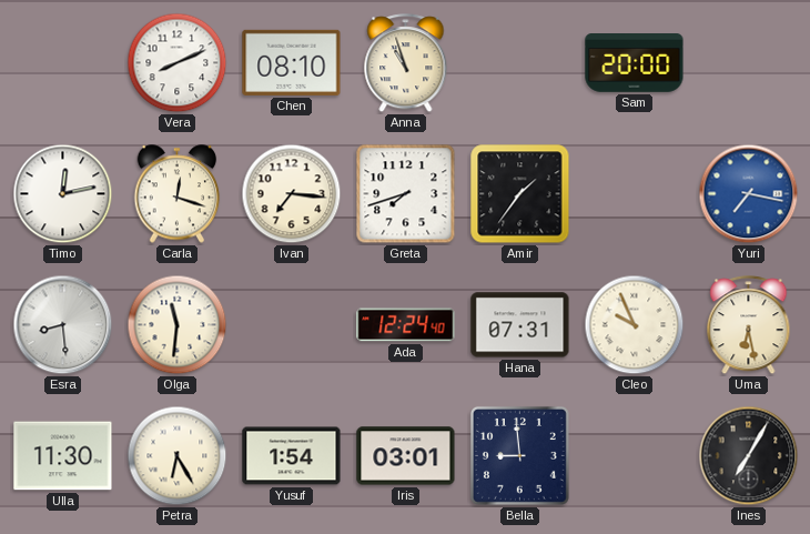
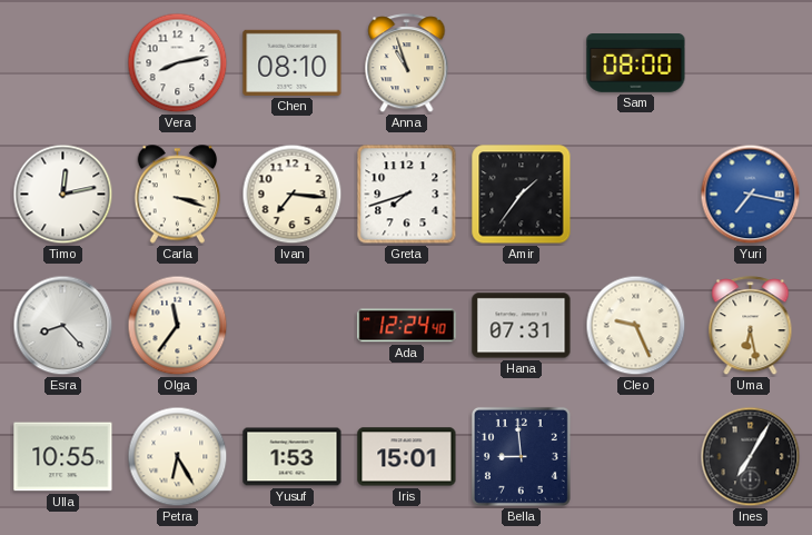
Vera: 8:11 -> 8:13 (178, 63)
Sam: 20:00 -> 08:00 (636, 63)
Carla: 12:18 -> 3:18 (178, 195)
Esra: 8:29 -> 8:23 (63, 326)
Olga: 11:31 -> 11:36 (178, 326)
Cleo: 9:56 -> 9:26 (636, 326)
Ulla: 11:30 -> 10:55 (63, 457)
Yusuf: 1:54 -> 1:53 (293, 457)
Iris: 03:01 -> 15:01 (407, 457)
